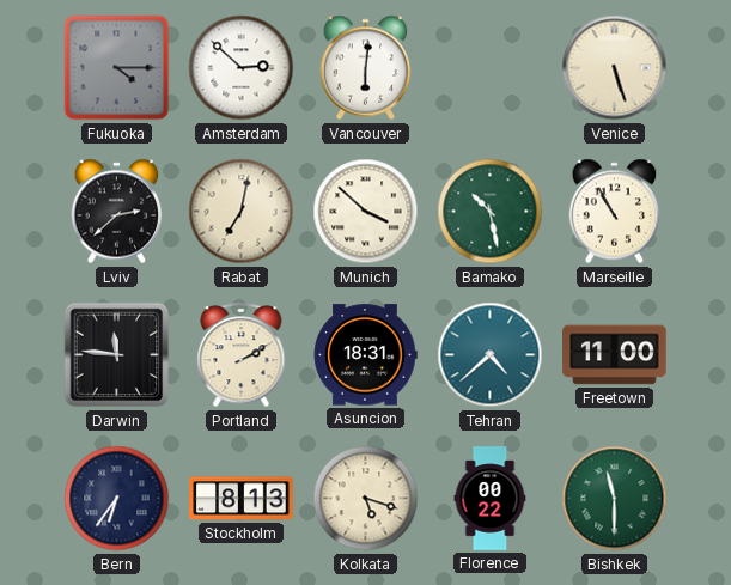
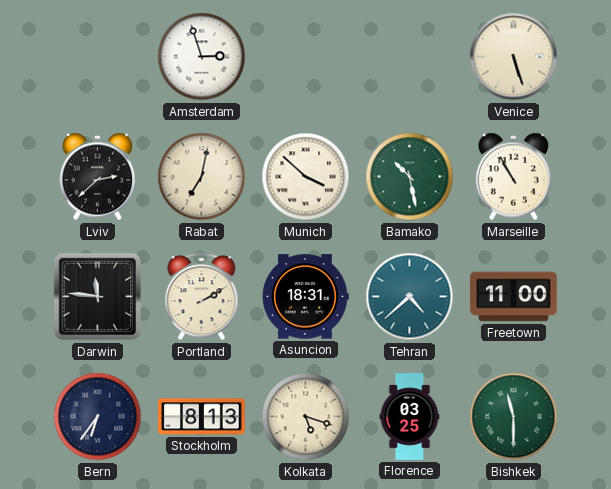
Fukuoka: 4:15 -> none (117, 68)
Amsterdam: 2:52 -> 2:57 (202, 57)
Vancouver: 6:01 -> none (366, 68)
Florence: 00:22 -> 03:25 (410, 417)
